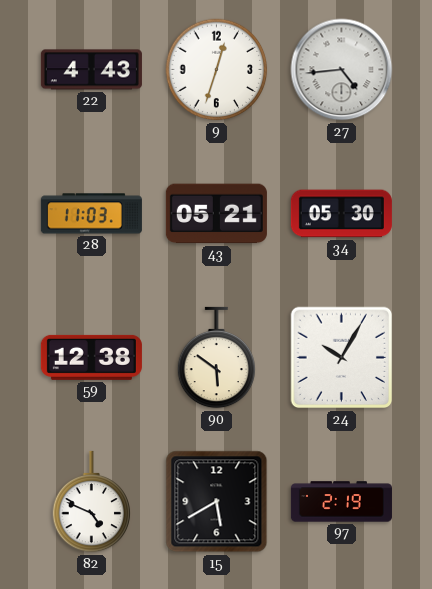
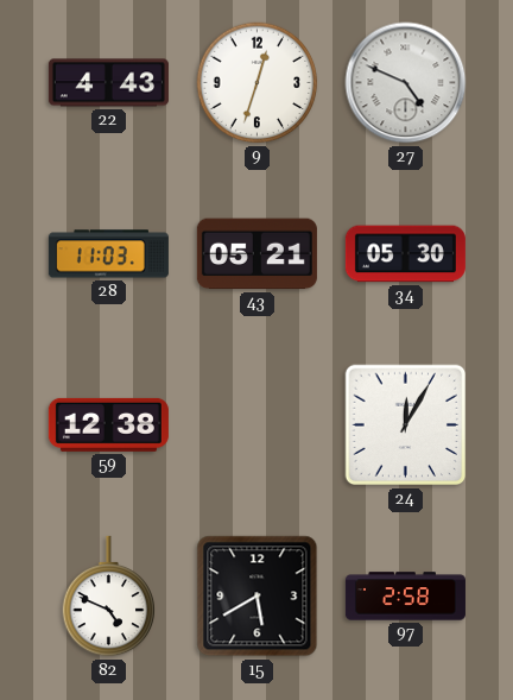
27: 4:44 -> 4:49 (406, 83)
90: 5:51 -> none (217, 358)
24: 10:05 -> 12:05 (406, 425)
97: 2:19 -> 2:58 (405, 597)
